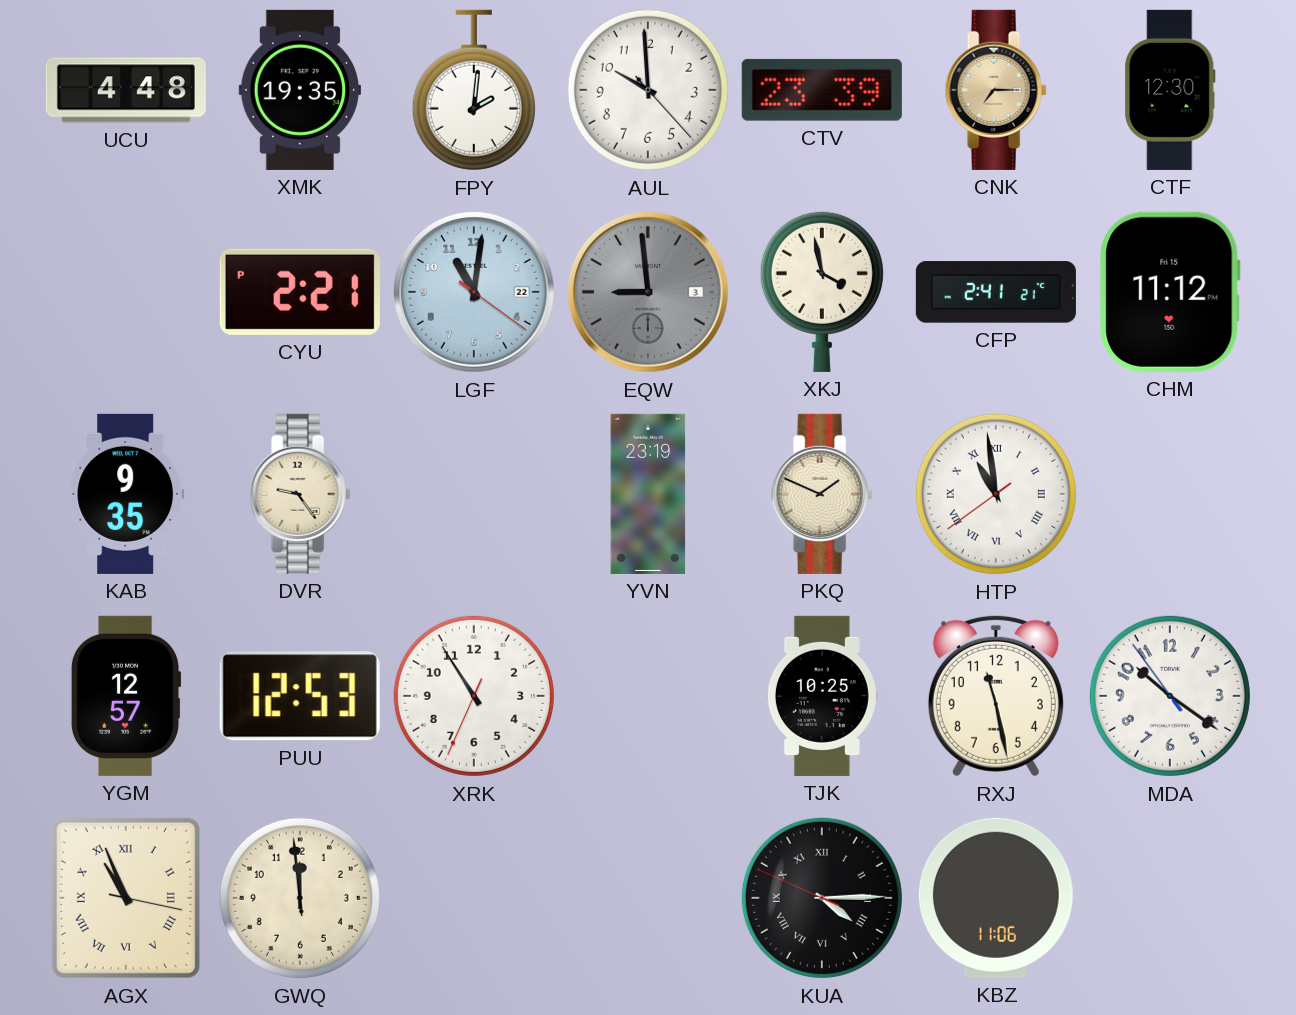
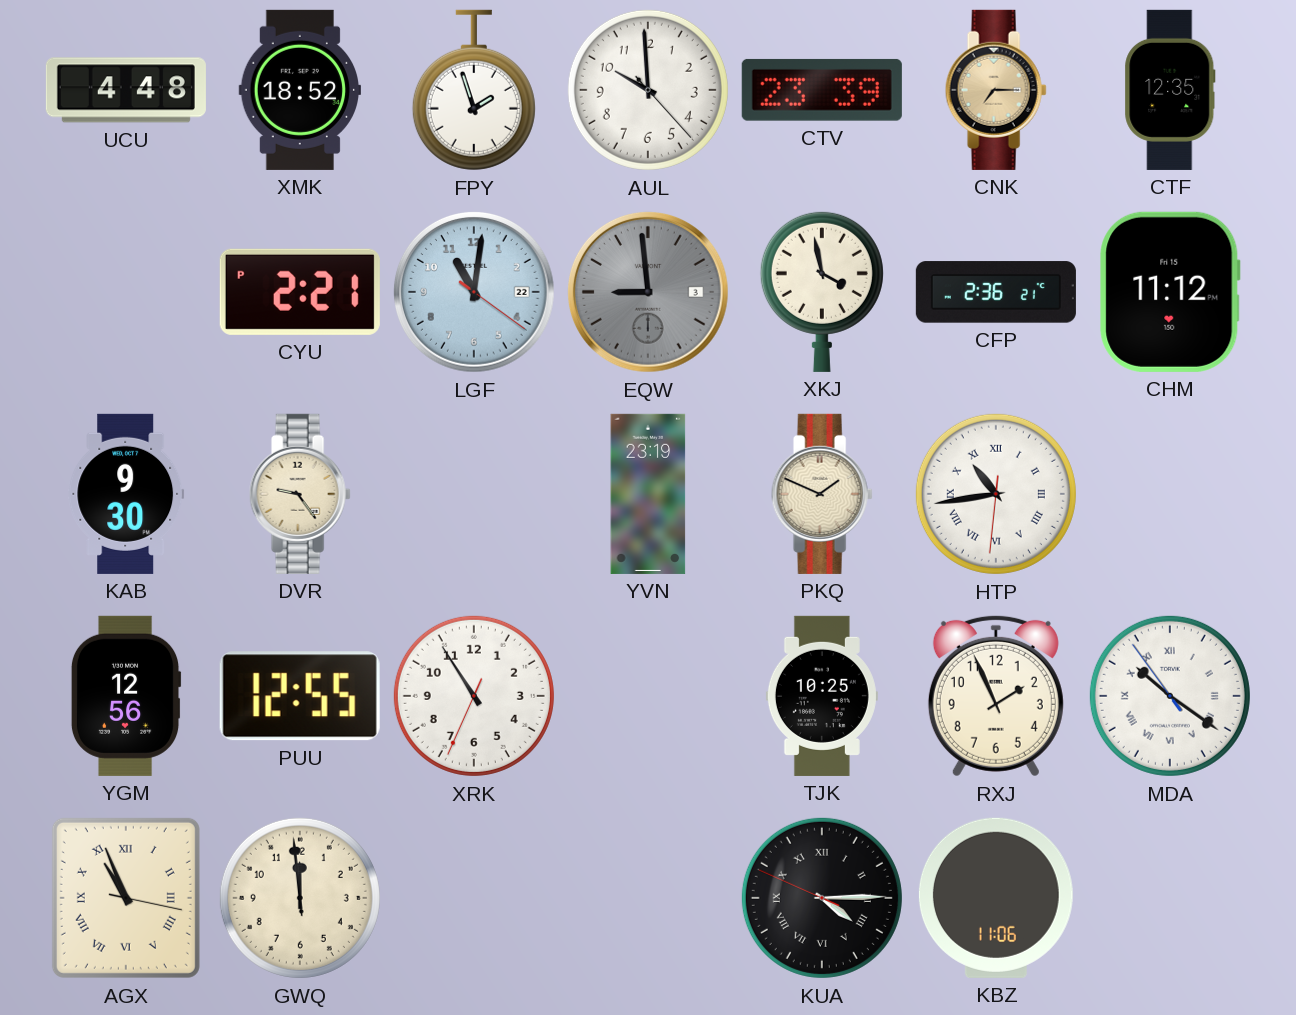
XMK: 19:35 -> 18:52 (299, 90)
FPY: 2:01 -> 1:57 (474, 90)
CTF: 12:30 -> 12:35 (1170, 90)
CFP: 2:41 -> 2:36 (996, 292)
KAB: 9:35 -> 9:30 (126, 494)
HTP: 10:58 -> 10:43 (996, 494)
YGM: 12:57 -> 12:56 (126, 696)
PUU: 12:53 -> 12:55 (300, 696)
RXJ: 11:28 -> 1:56 (996, 696)
MDA numerals: Arabic -> Roman (1170, 696)
